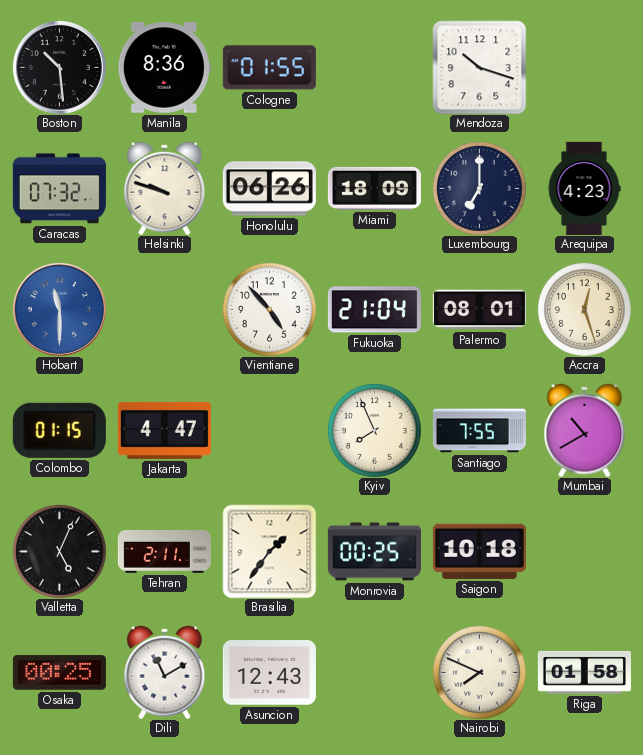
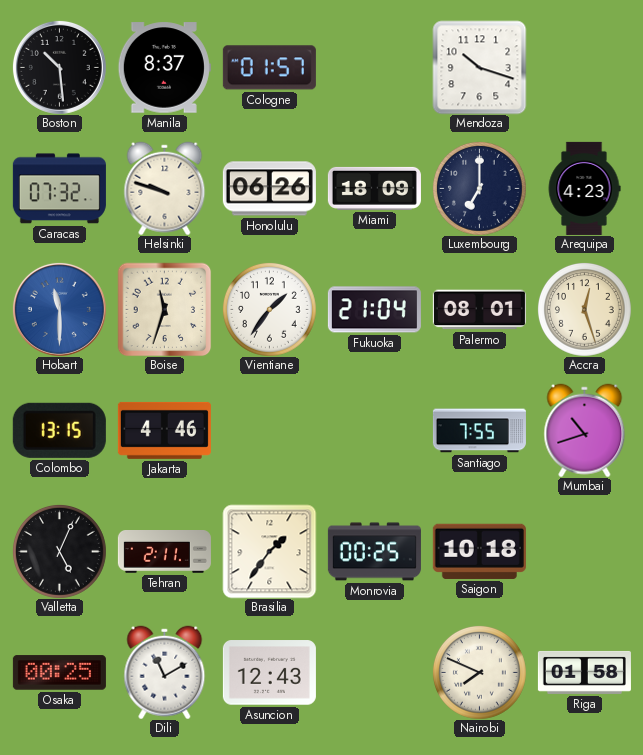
Manila: 8:36 -> 8:37 (164, 68)
Cologne: 01:55 -> 01:57 (269, 68)
Boise: none -> 11:33 (164, 309)
Vientiane: 4:53 -> 1:36 (269, 309)
Colombo: 01:15 -> 13:15 (59, 430)
Jakarta: 4:47 -> 4:46 (164, 430)
Kyiv: 7:56 -> none (374, 430)
Mumbai: 10:40 -> 10:42 (585, 430)
